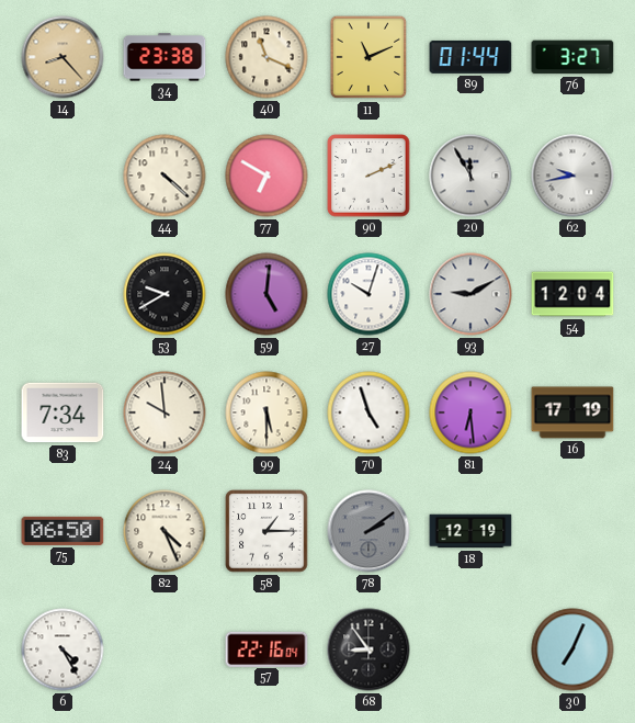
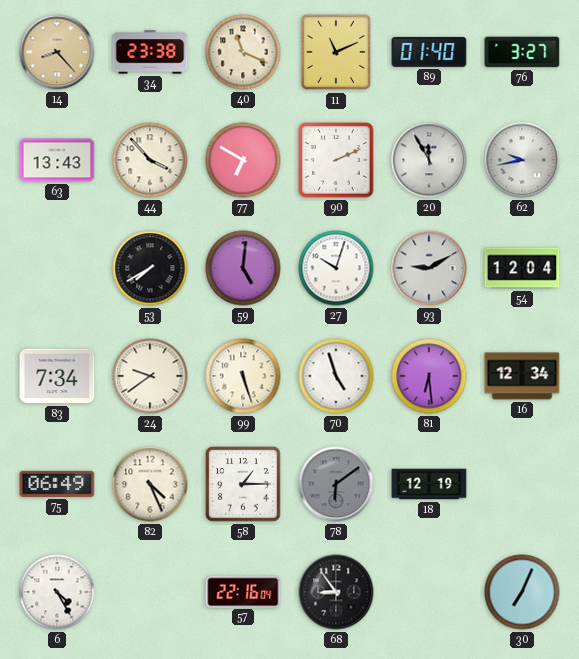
89: 01:44 -> 01:40 (429, 52)
63: none -> 13:43 (57, 160)
44: 4:22 -> 3:53 (150, 160)
53: 9:40 -> 7:40 (150, 268)
24: 9:59 -> 9:39 (150, 376)
99: 5:30 -> 5:27 (243, 376)
16: 17:19 -> 12:34 (522, 376)
75: 06:50 -> 06:49 (57, 484)
78: 2:09 -> 6:09 (336, 484)
